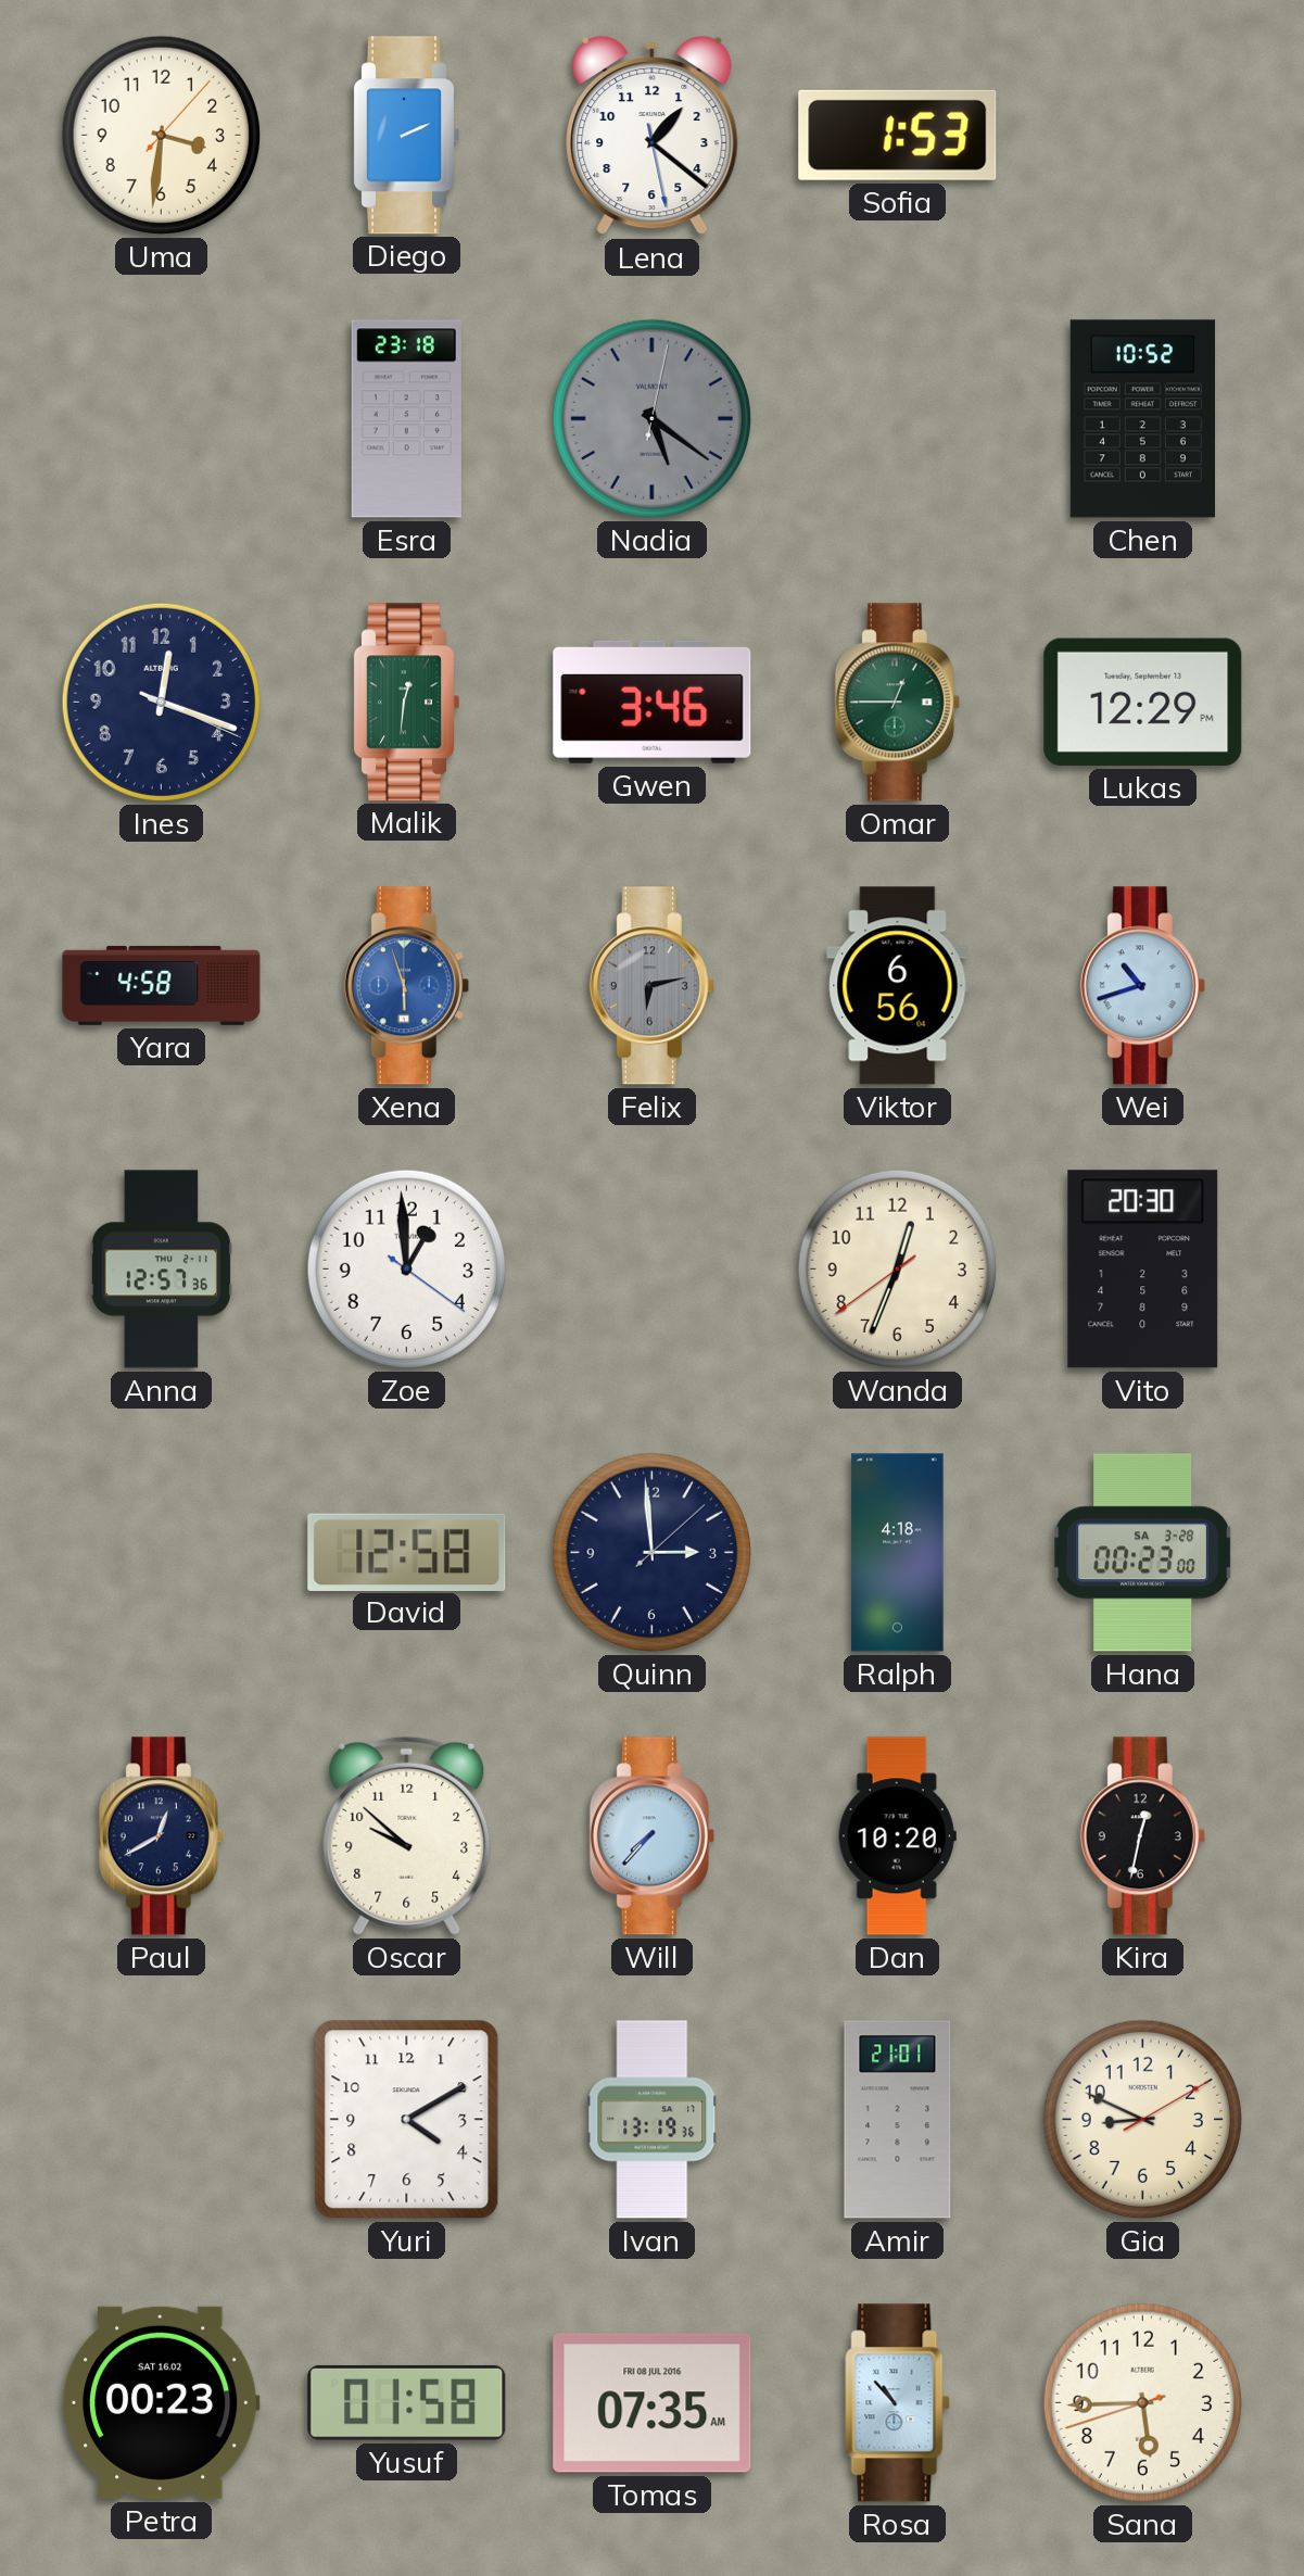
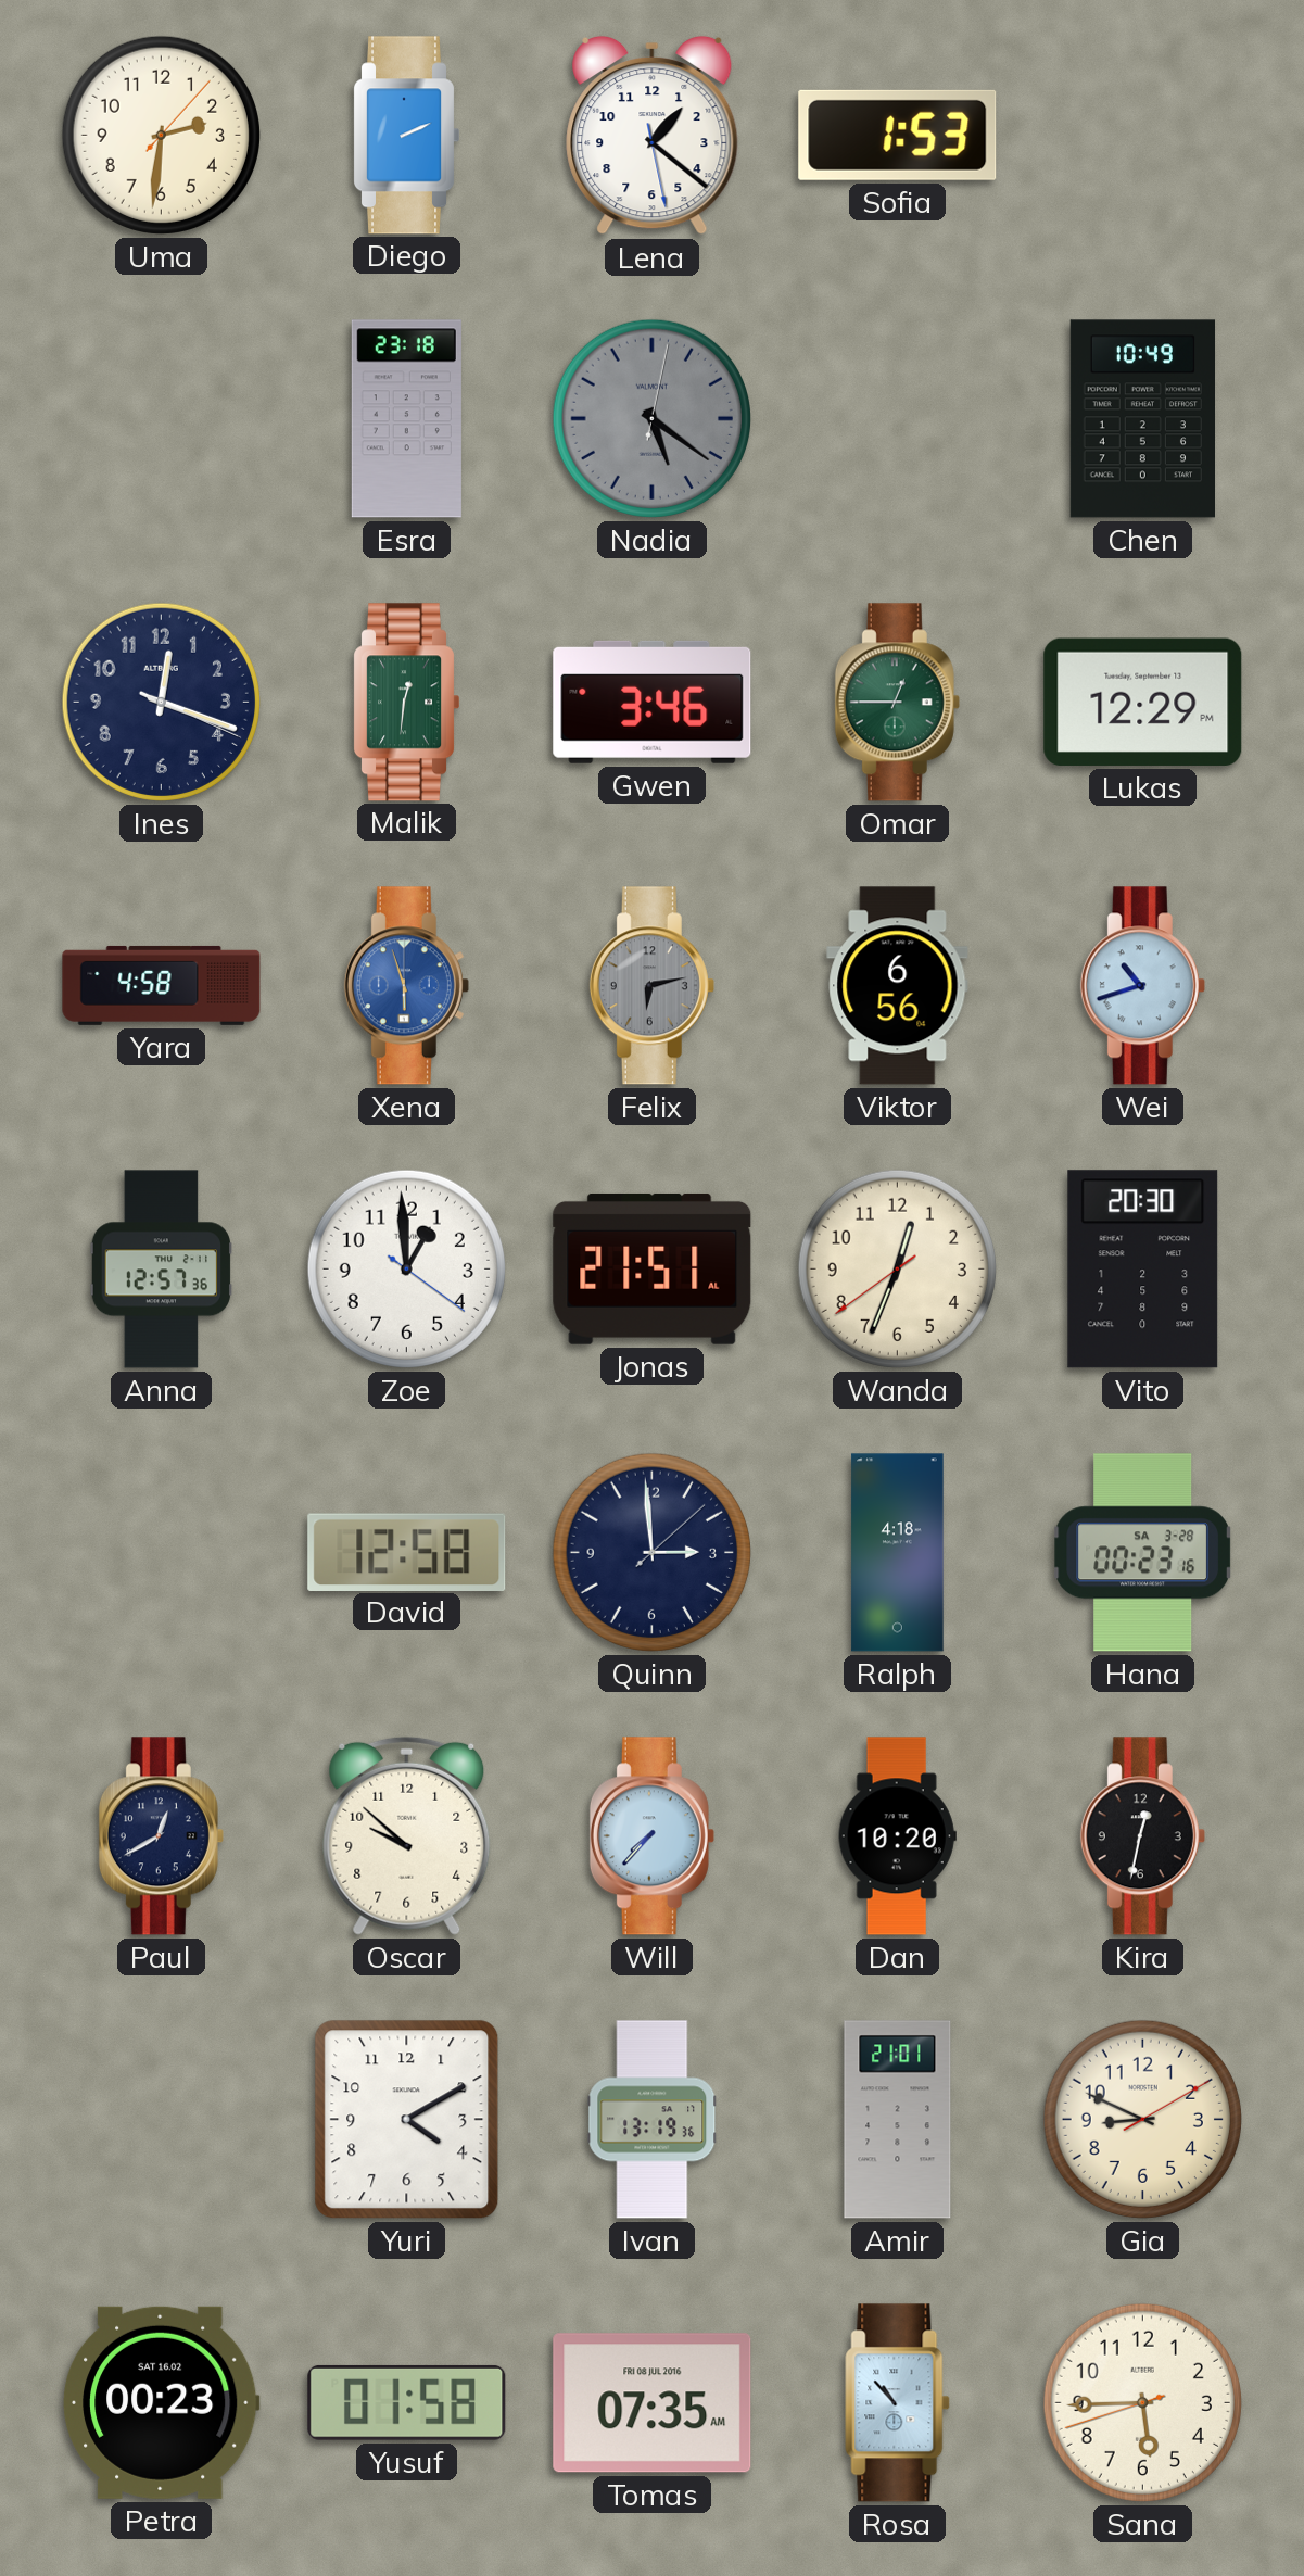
Uma: 3:31 -> 2:31 (161, 135)
Chen: 10:52 -> 10:49 (1142, 419)
Jonas: none -> 21:51 (653, 1268)
Hana: 00:23:00 -> 00:23:16 (1143, 1553)
